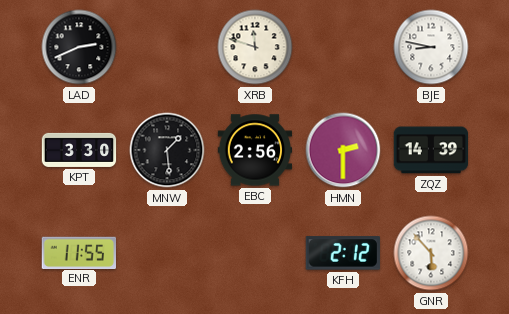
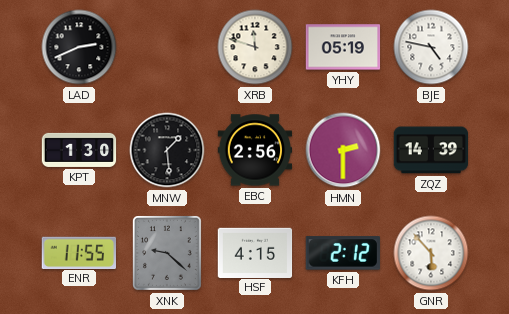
YHY: none -> 05:19 (343, 47)
BJE: 8:47 -> 4:47 (431, 47)
KPT: 3:30 -> 1:30 (79, 150)
XNK: none -> 9:22 (168, 254)
HSF: none -> 4:15 (255, 252)
